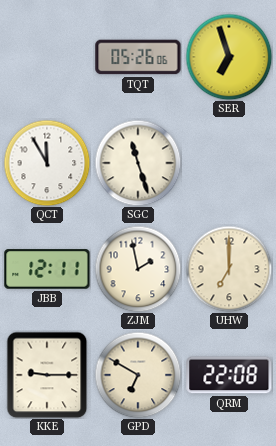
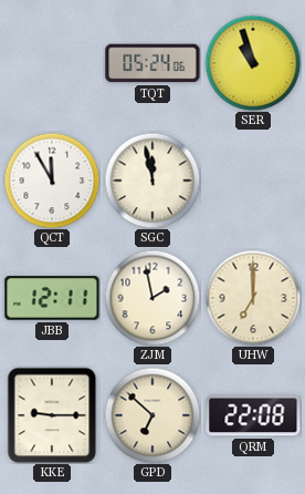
TQT: 05:26 -> 05:24 (152, 63)
SER: 6:57 -> 10:57 (253, 63)
SGC: 11:27 -> 11:58 (152, 181)
GPD: 6:50 -> 6:52 (152, 415)
